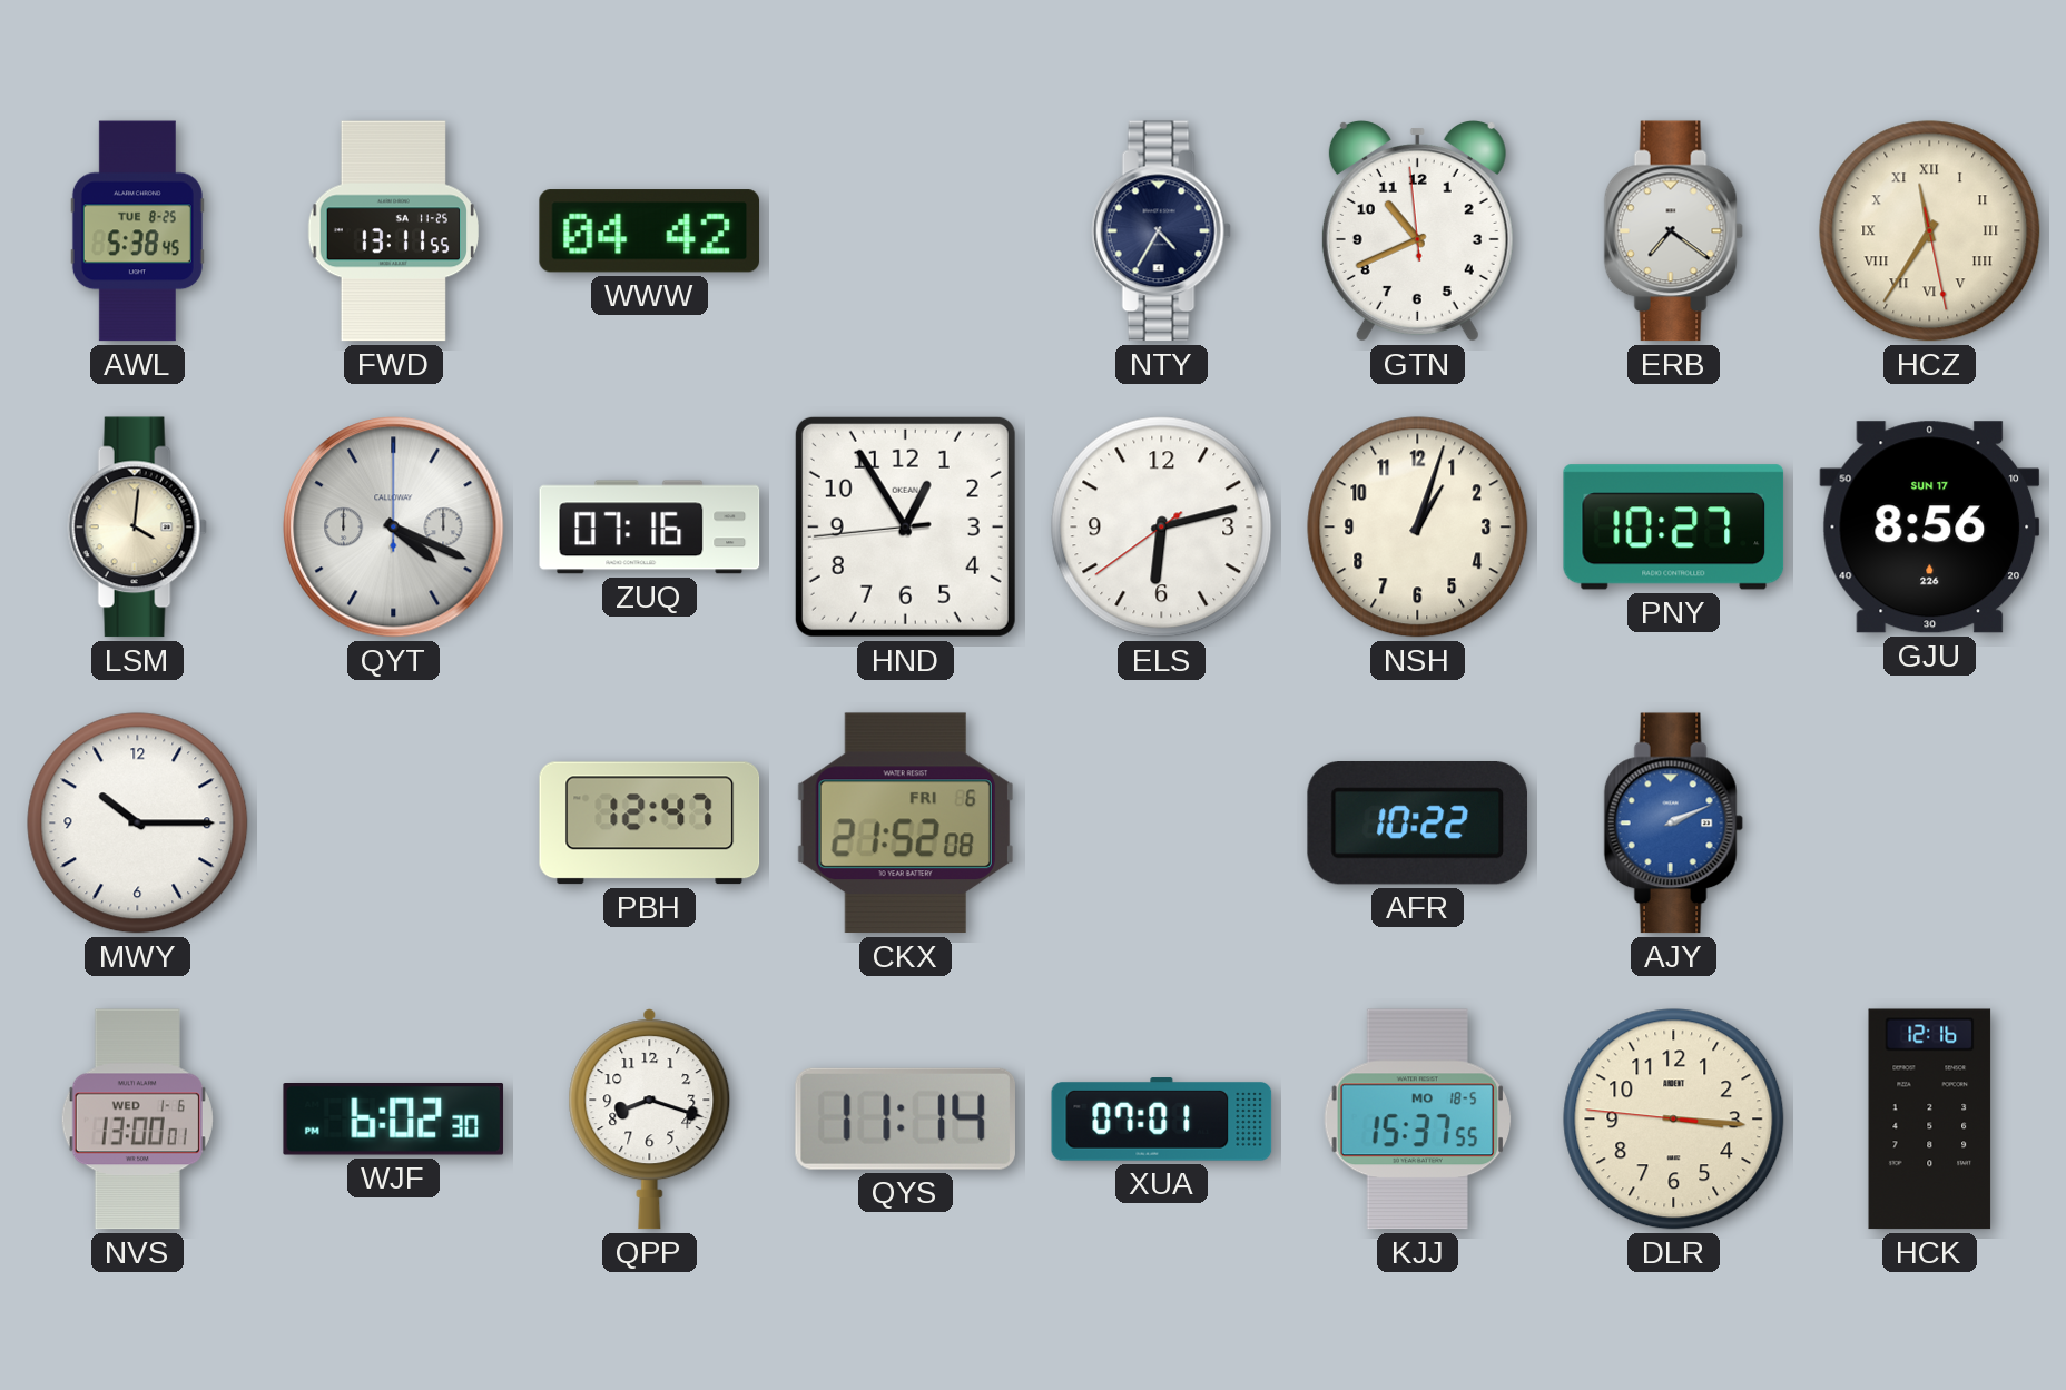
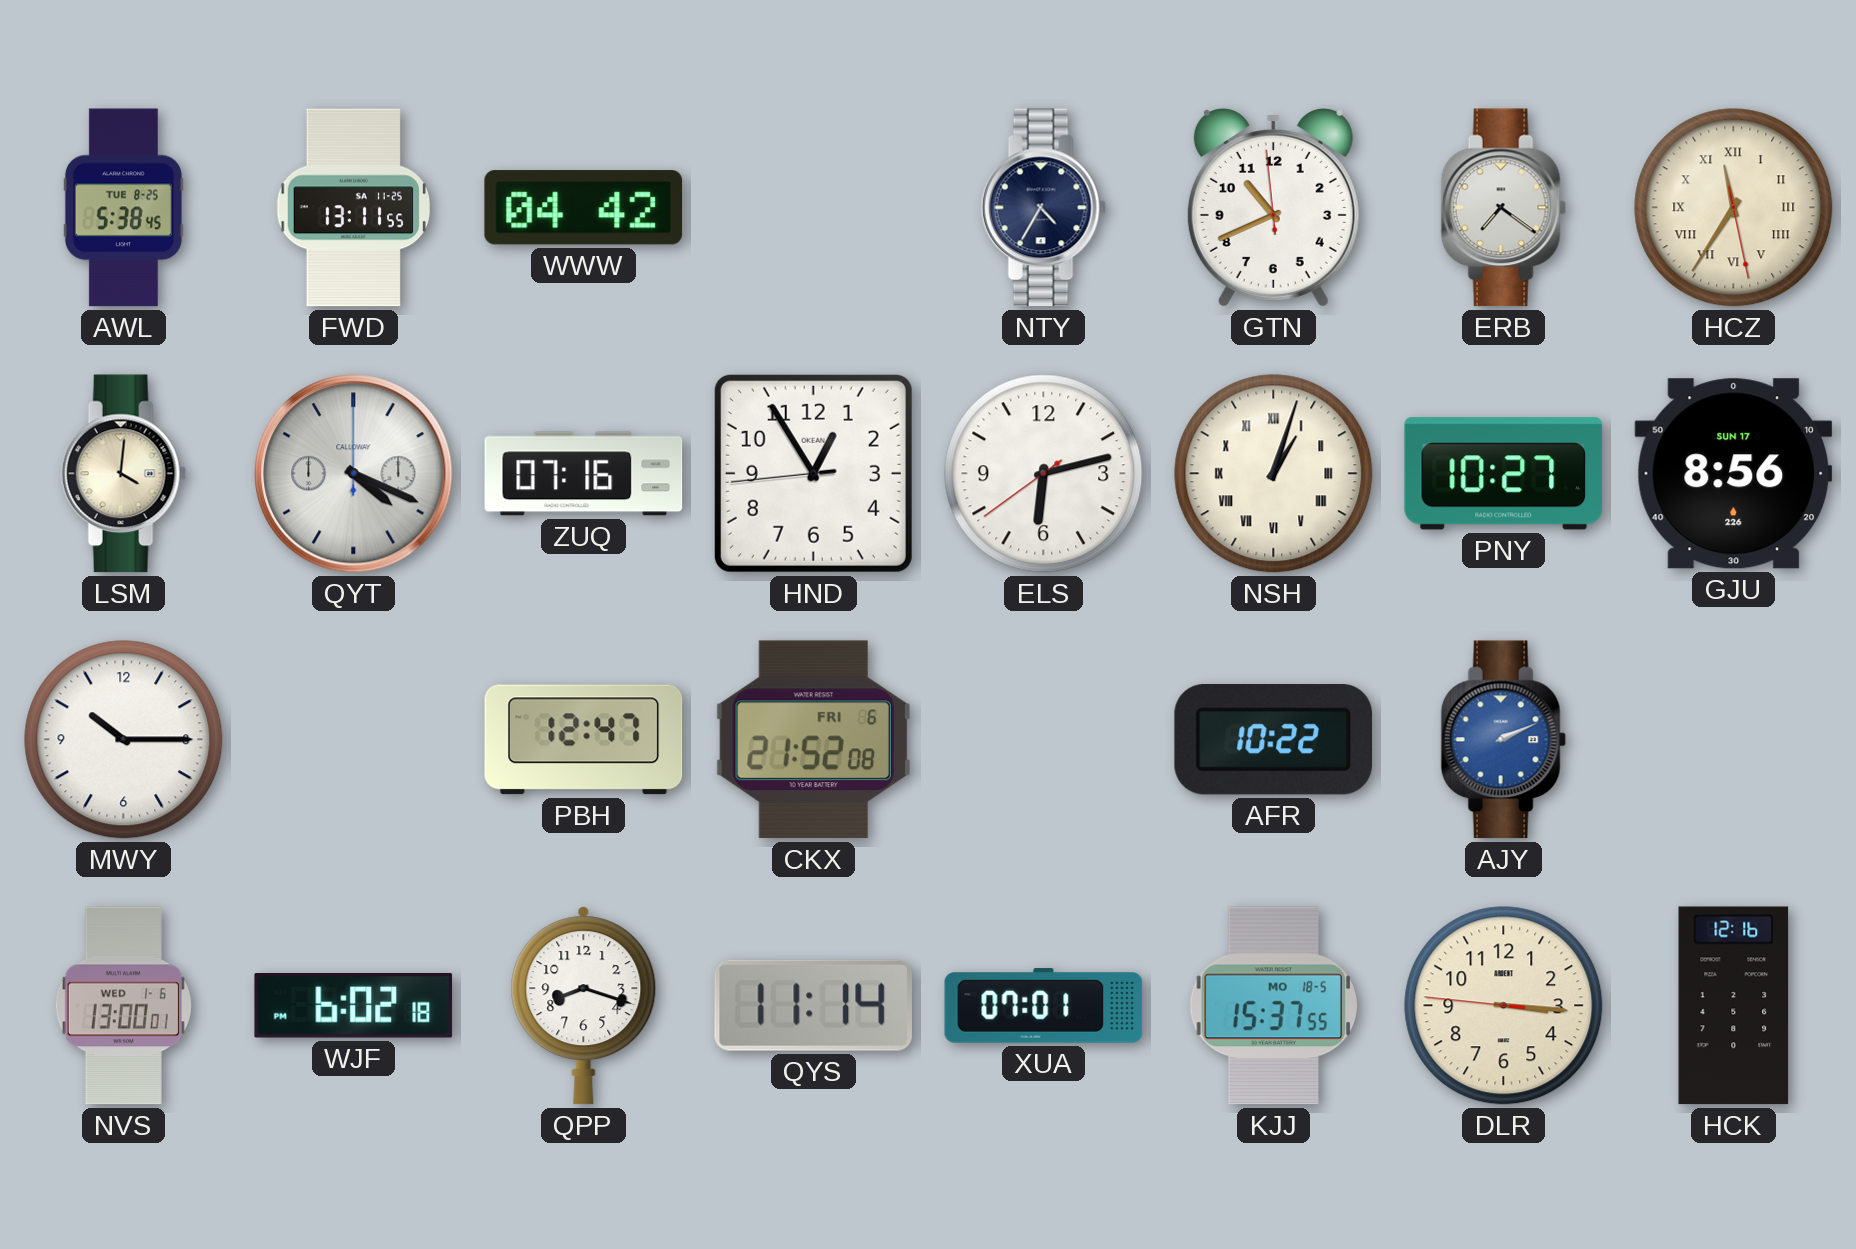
NSH numerals: Arabic -> Roman (1274, 474)
WJF: 6:02:30 -> 6:02:18 (354, 1006)
